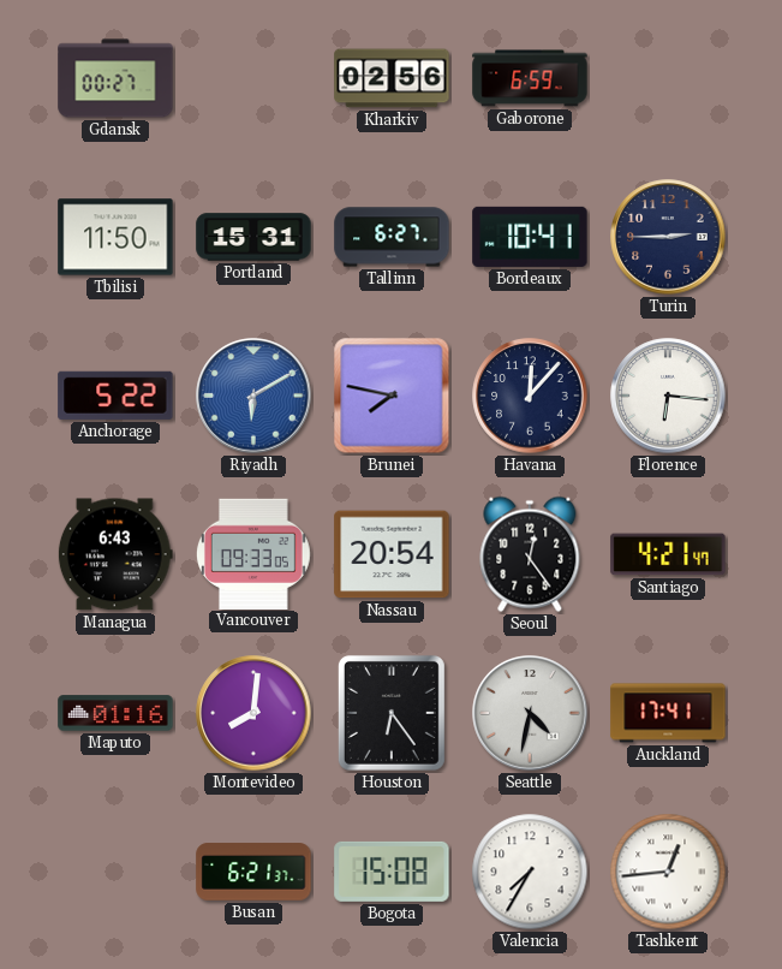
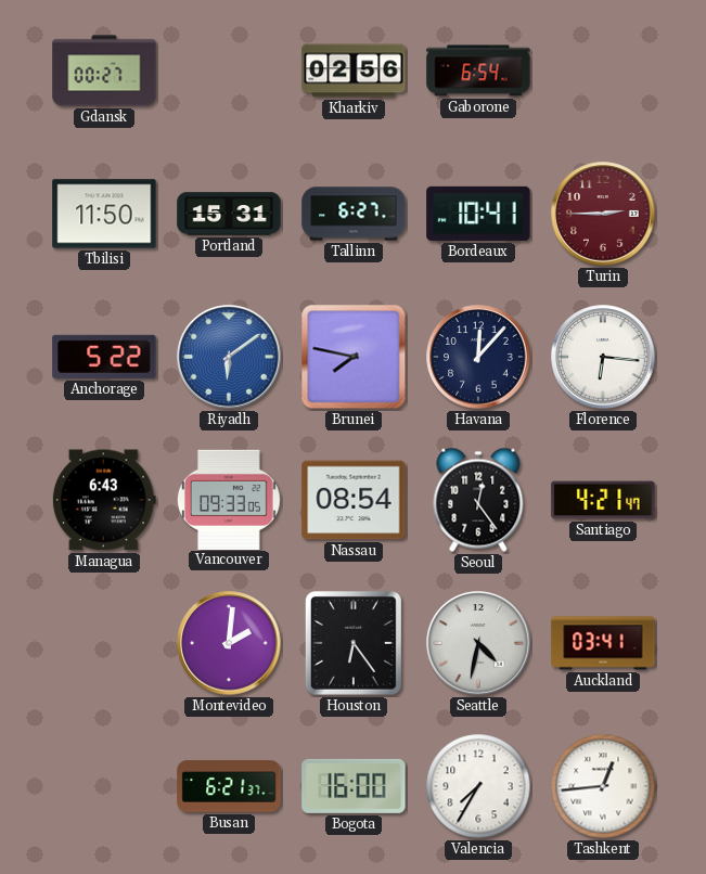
Gaborone: 6:59 -> 6:54 (478, 70)
Turin dial: navy -> burgundy (603, 214)
Riyadh: 6:10 -> 6:09 (229, 357)
Nassau: 20:54 -> 08:54 (354, 500)
Maputo: 01:16 -> none (115, 713)
Montevideo: 8:01 -> 2:01 (229, 643)
Auckland: 17:41 -> 03:41 (603, 643)
Bogota: 15:08 -> 16:00 (354, 786)
